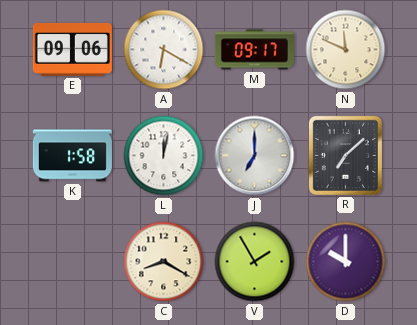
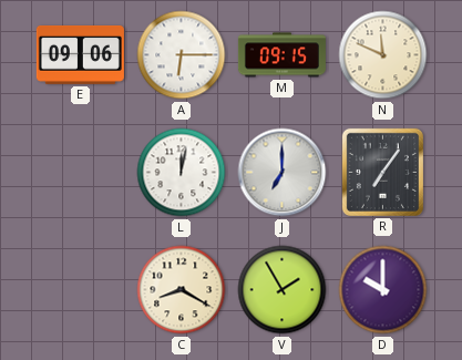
A: 6:20 -> 6:15 (182, 55)
M: 09:17 -> 09:15 (281, 55)
K: 1:58 -> none (72, 156)
R: 7:08 -> 7:06 (382, 172)
